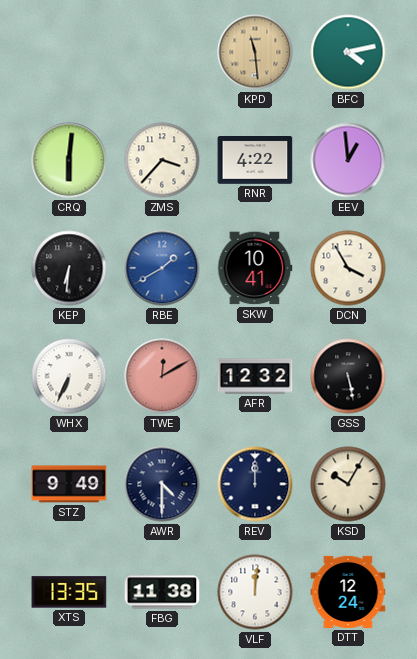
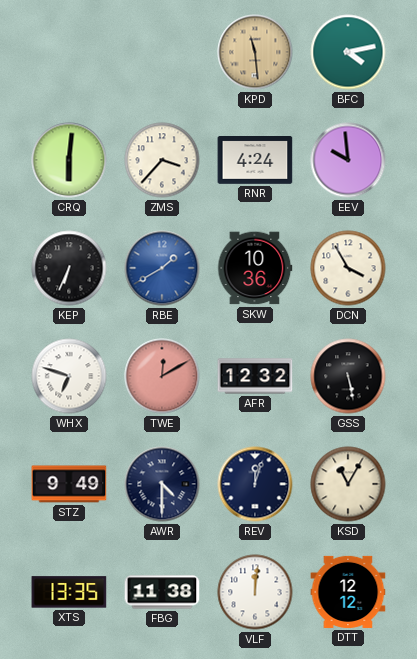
RNR: 4:22 -> 4:24 (255, 160)
EEV: 12:59 -> 9:59 (348, 160)
KEP: 6:31 -> 6:34 (69, 268)
SKW: 10:41 -> 10:36 (255, 268)
WHX: 6:34 -> 6:48 (69, 376)
REV: 12:00 -> 12:03 (255, 484)
KSD: 10:05 -> 11:05 (348, 484)
DTT: 12:24 -> 12:12 (348, 592)
